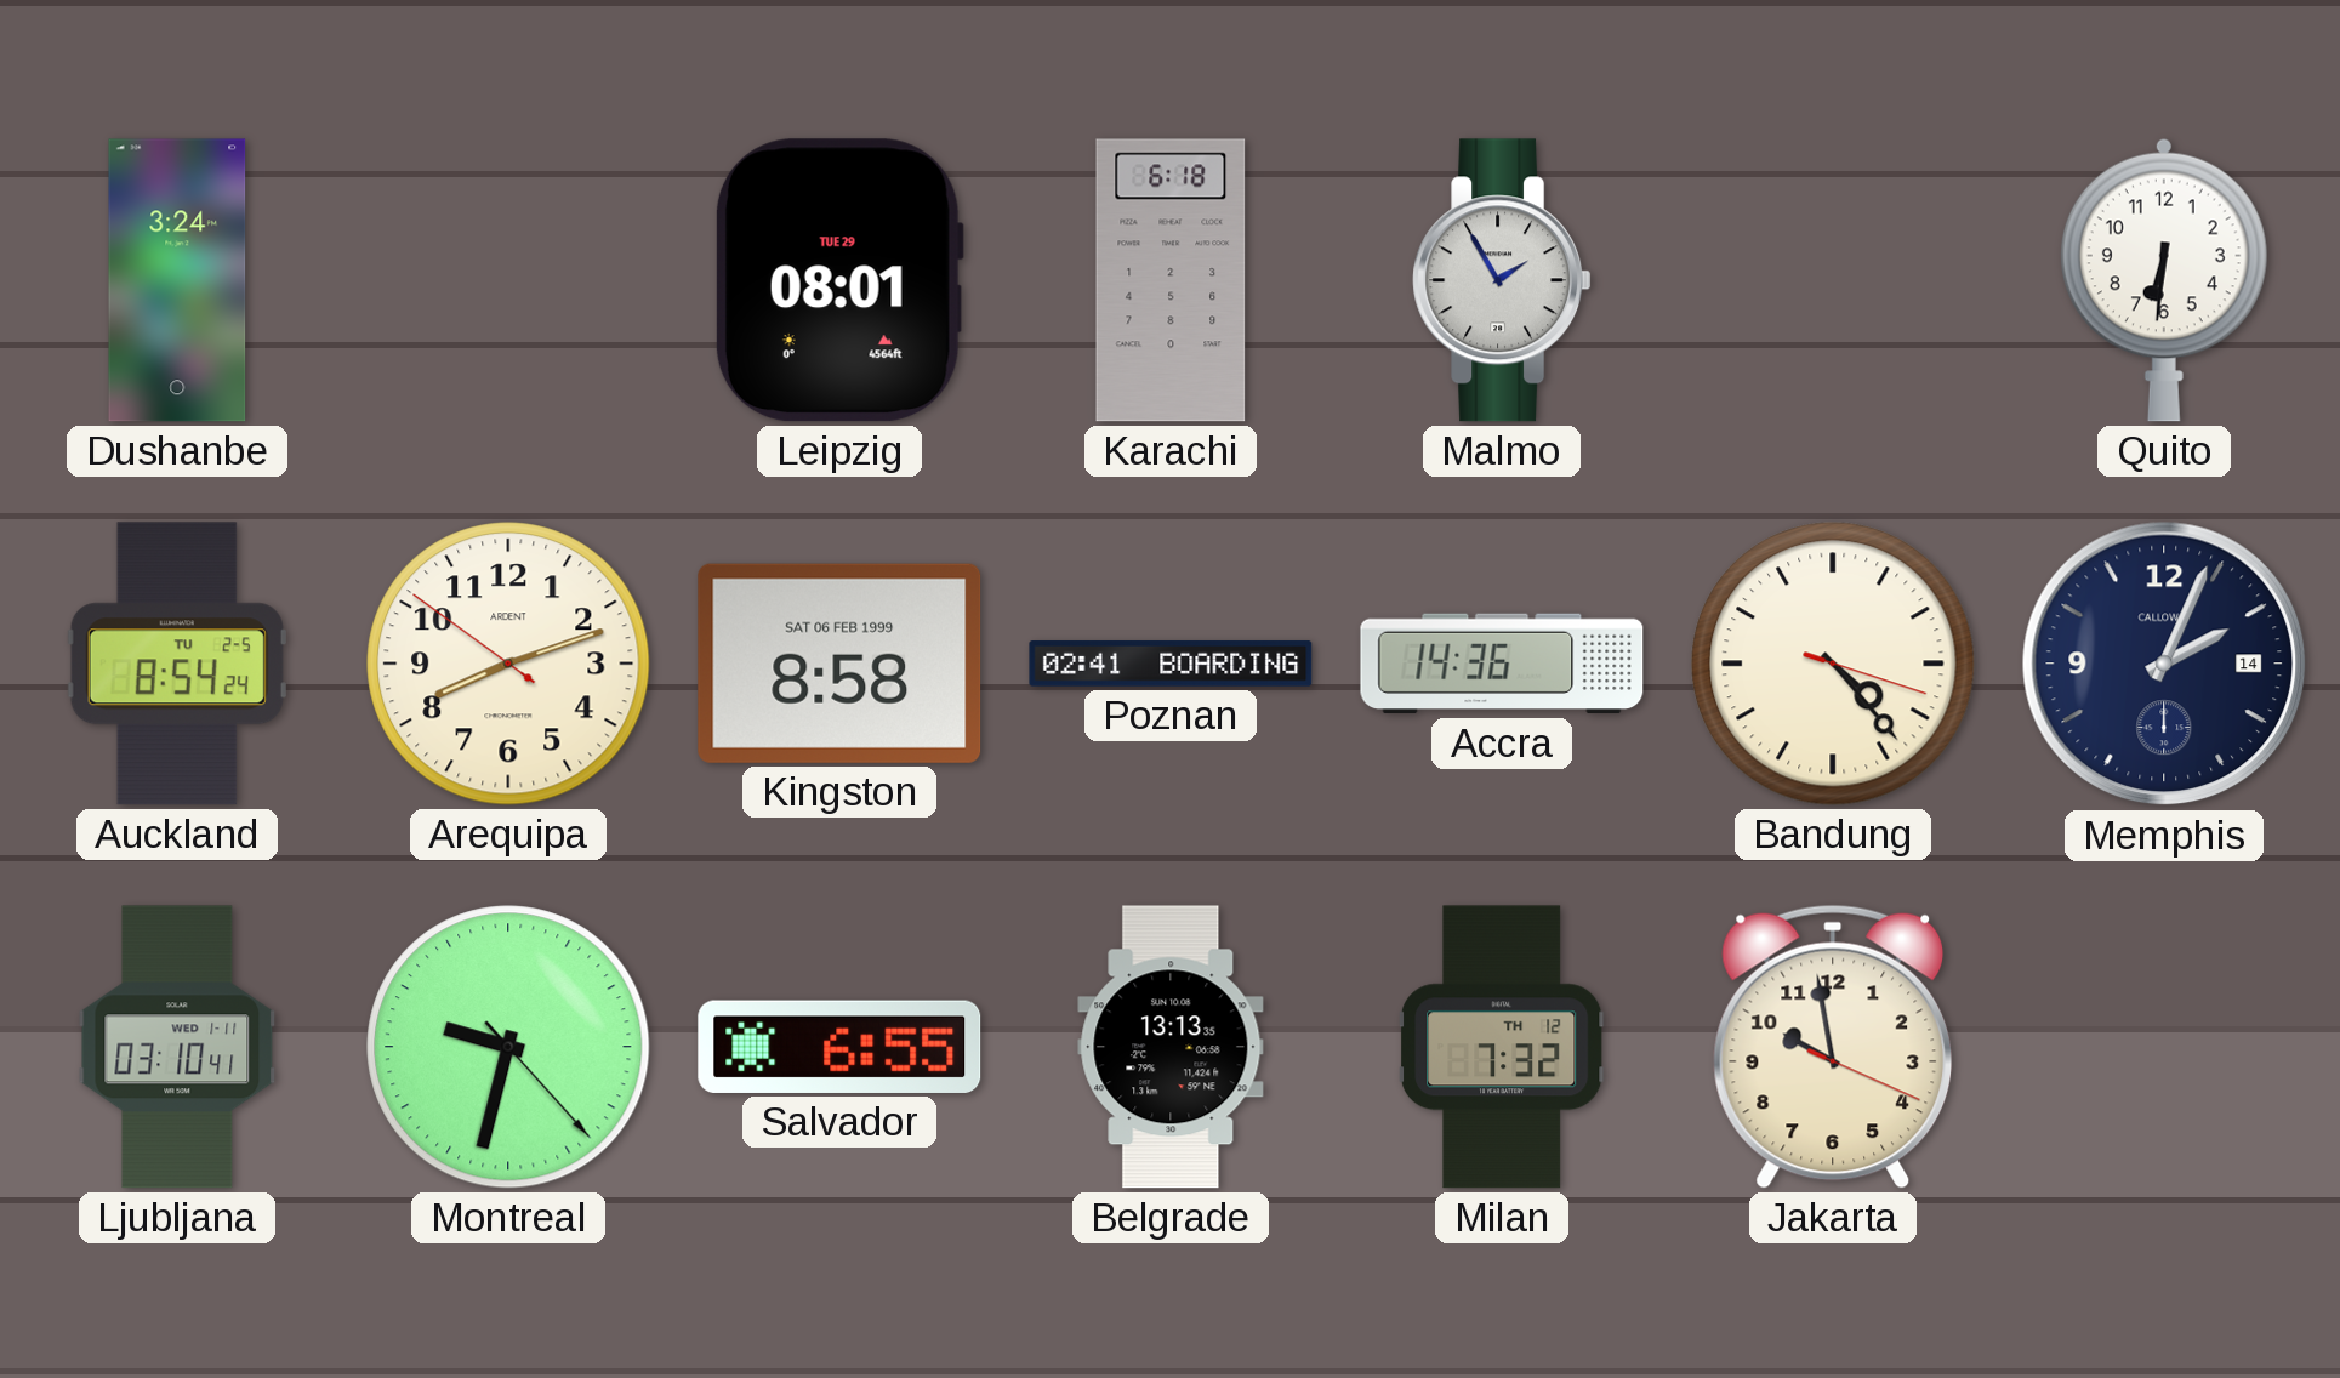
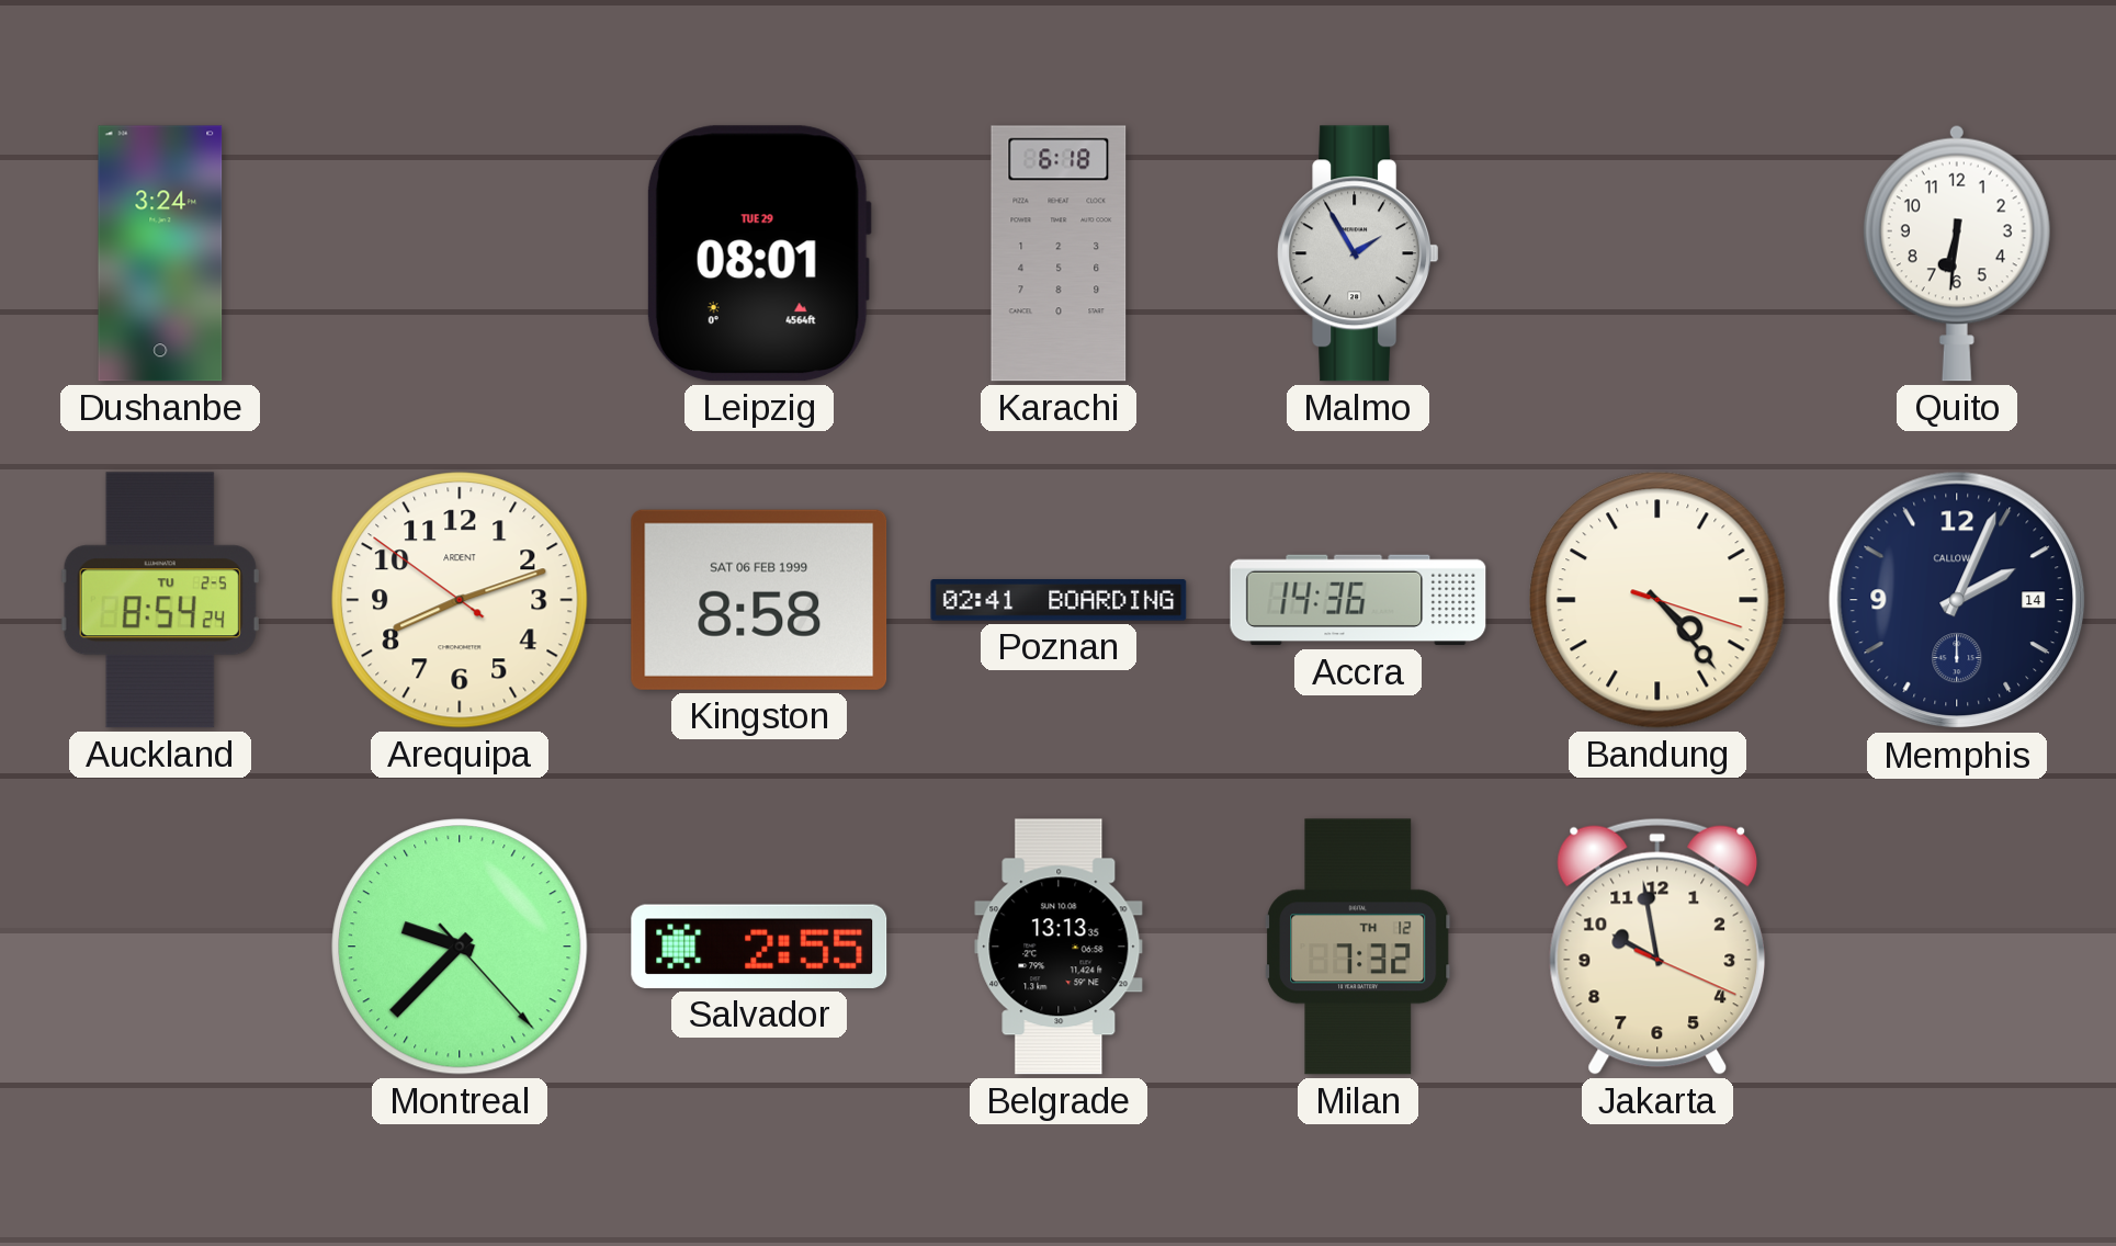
Ljubljana: 03:10 -> none (177, 1047)
Montreal: 9:32 -> 9:37 (460, 947)
Salvador: 6:55 -> 2:55 (759, 947)
